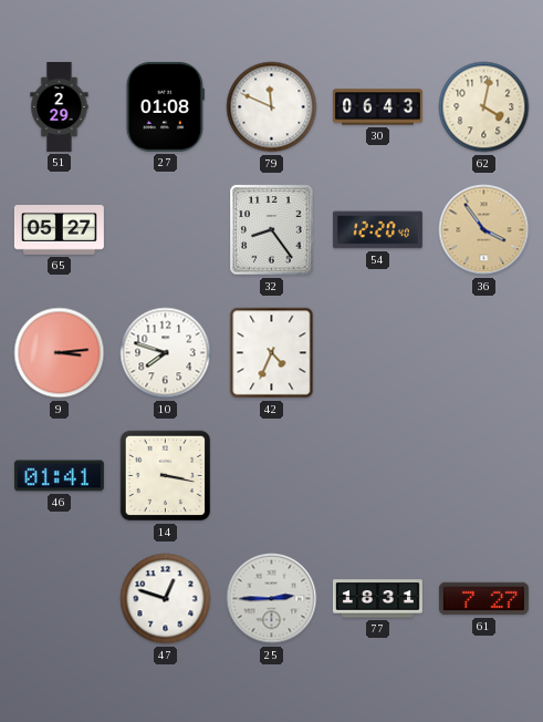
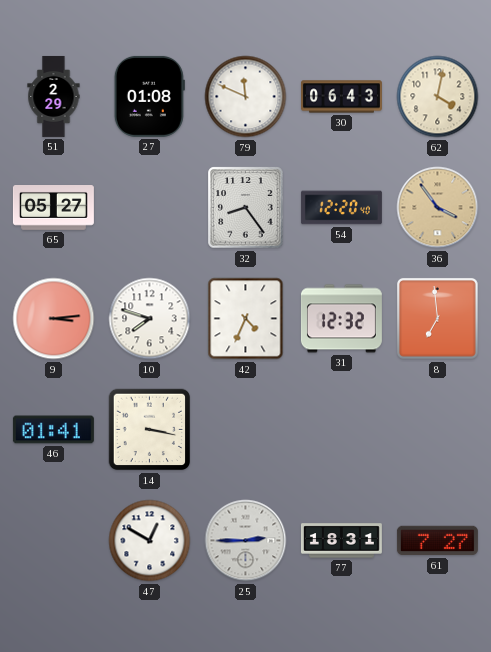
31: none -> 12:32 (341, 319)
8: none -> 6:59 (437, 318)
47: 12:48 -> 12:50 (150, 541)
